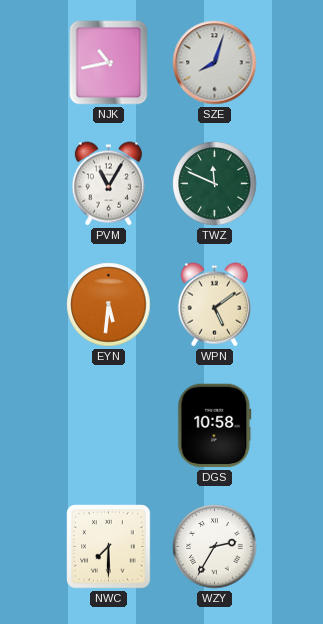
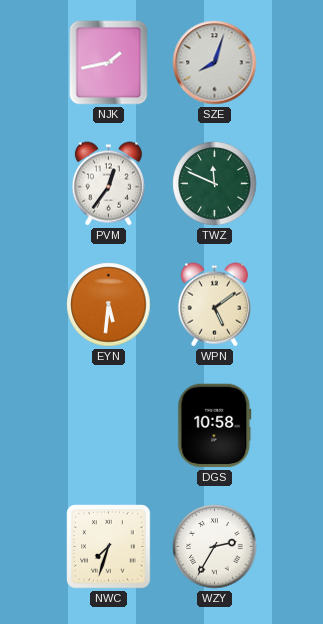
NJK: 10:43 -> 1:43 (109, 63)
PVM: 11:05 -> 12:36 (108, 184)
NWC: 7:30 -> 7:33 (109, 547)
